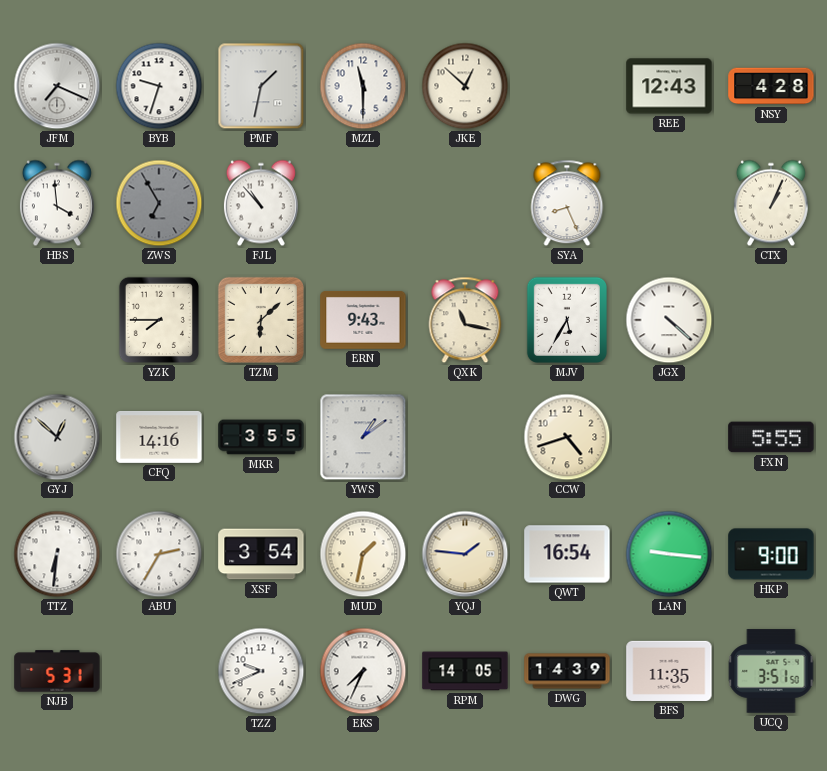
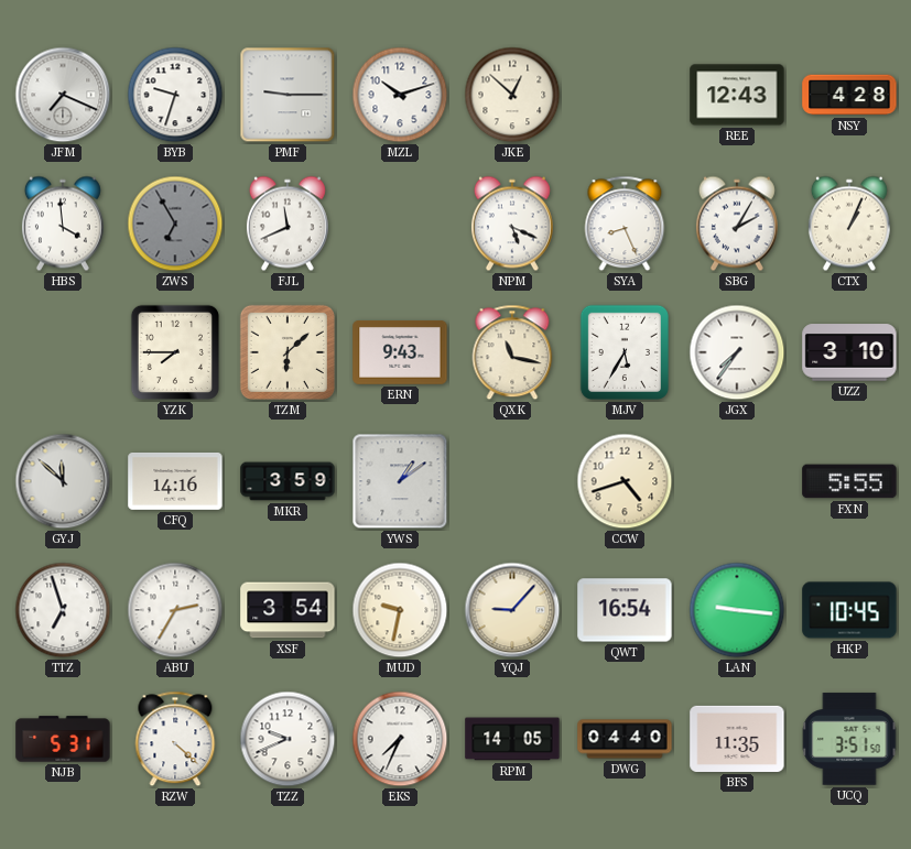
PMF: 1:32 -> 9:15 (288, 95)
MZL: 11:30 -> 10:12 (400, 95)
FJL: 10:53 -> 11:41 (288, 224)
NPM: none -> 5:19 (512, 224)
SBG: none -> 2:05 (737, 224)
JGX: 4:22 -> 7:36 (737, 352)
UZZ: none -> 3:10 (849, 352)
GYJ: 12:52 -> 11:52 (63, 481)
MKR: 3:55 -> 3:59 (288, 481)
TTZ: 6:31 -> 6:57 (63, 610)
MUD: 1:32 -> 9:32 (400, 610)
YQJ: 1:46 -> 9:07 (512, 610)
HKP: 9:00 -> 10:45 (849, 610)
RZW: none -> 4:22 (175, 739)
DWG: 14:39 -> 04:40 (625, 739)
